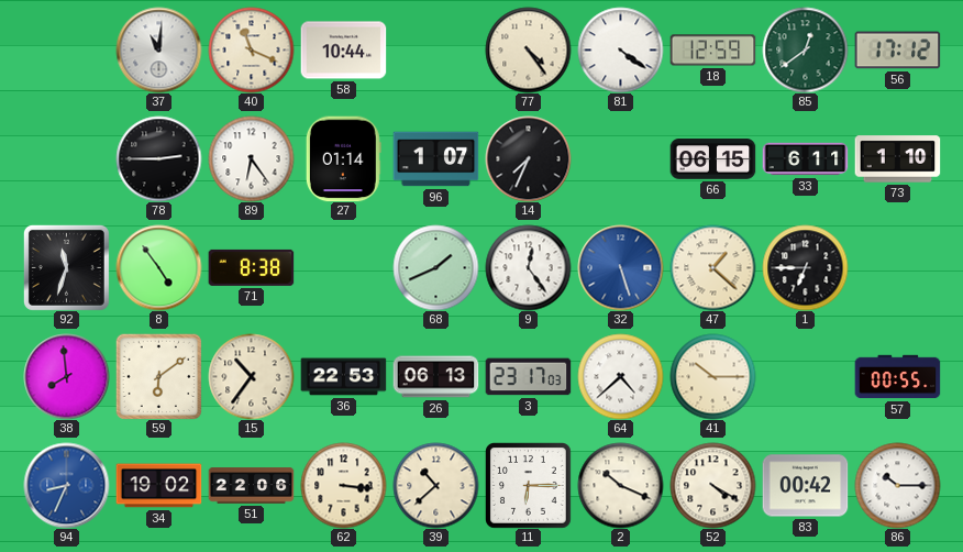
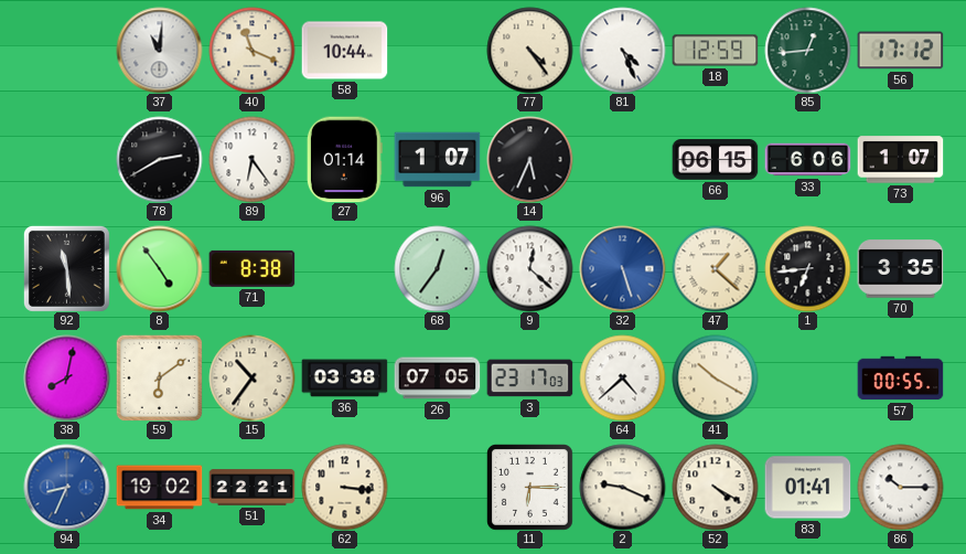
81: 4:21 -> 4:26 (622, 50)
85: 12:39 -> 12:44 (807, 50)
78: 2:45 -> 2:40 (159, 159)
14: 7:34 -> 5:34 (529, 159)
33: 6:11 -> 6:06 (807, 160)
73: 1:10 -> 1:07 (900, 160)
92: 11:33 -> 11:29 (66, 268)
68: 1:41 -> 12:36 (437, 268)
9: 12:24 -> 12:22 (529, 268)
1: 6:45 -> 6:44 (807, 268)
70: none -> 3:35 (900, 269)
38: 7:59 -> 8:02 (66, 377)
36: 22:53 -> 03:38 (344, 379)
26: 06:13 -> 07:05 (437, 379)
41: 10:15 -> 10:20 (715, 377)
51: 22:06 -> 22:21 (251, 488)
39: 10:38 -> none (435, 485)
2: 10:19 -> 9:19 (622, 487)
83: 00:42 -> 01:41 (807, 488)
